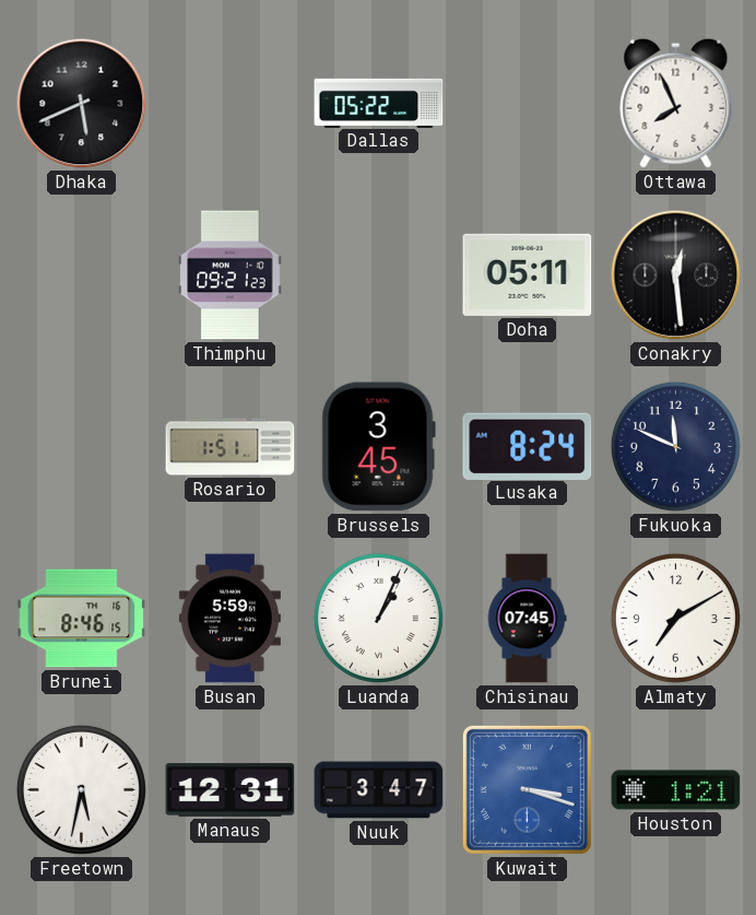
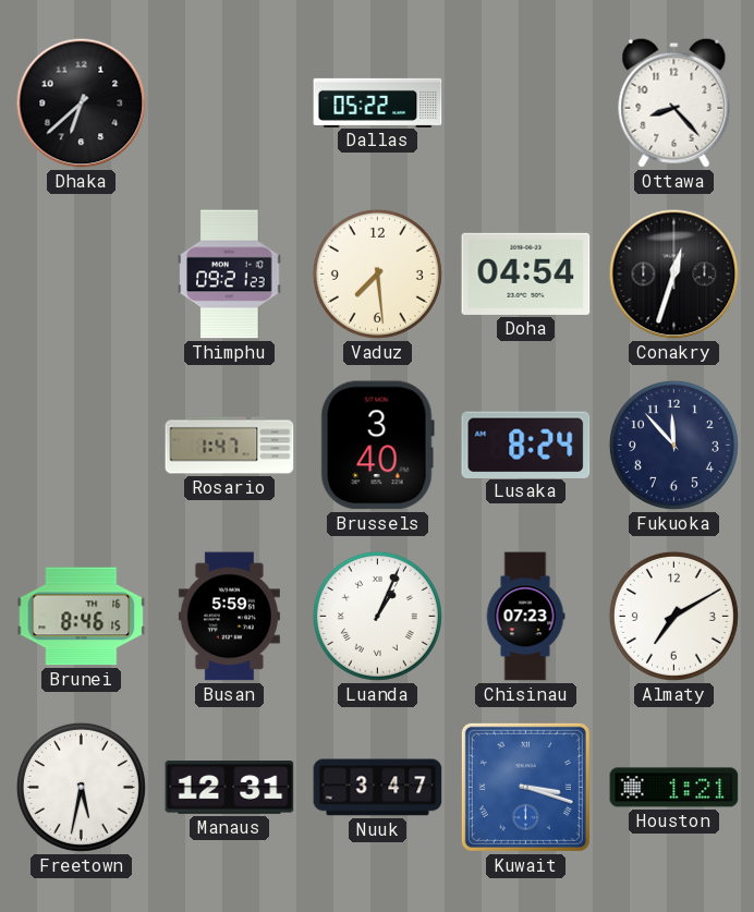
Dhaka: 5:41 -> 6:38 (82, 104)
Ottawa: 7:56 -> 8:23 (674, 102)
Vaduz: none -> 7:29 (377, 273)
Doha: 05:11 -> 04:54 (526, 273)
Conakry: 12:29 -> 12:33 (674, 275)
Rosario: 1:51 -> 1:47 (230, 446)
Brussels: 3:45 -> 3:40 (377, 446)
Fukuoka: 11:49 -> 11:53 (673, 445)
Chisinau: 07:45 -> 07:23 (525, 617)
